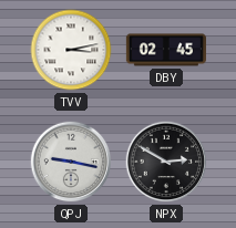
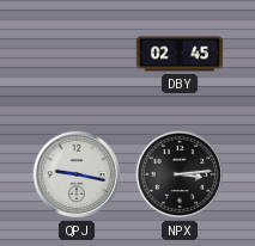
TVV: 3:13 -> none (71, 50)
NPX: 2:50 -> 3:14 (180, 174)
